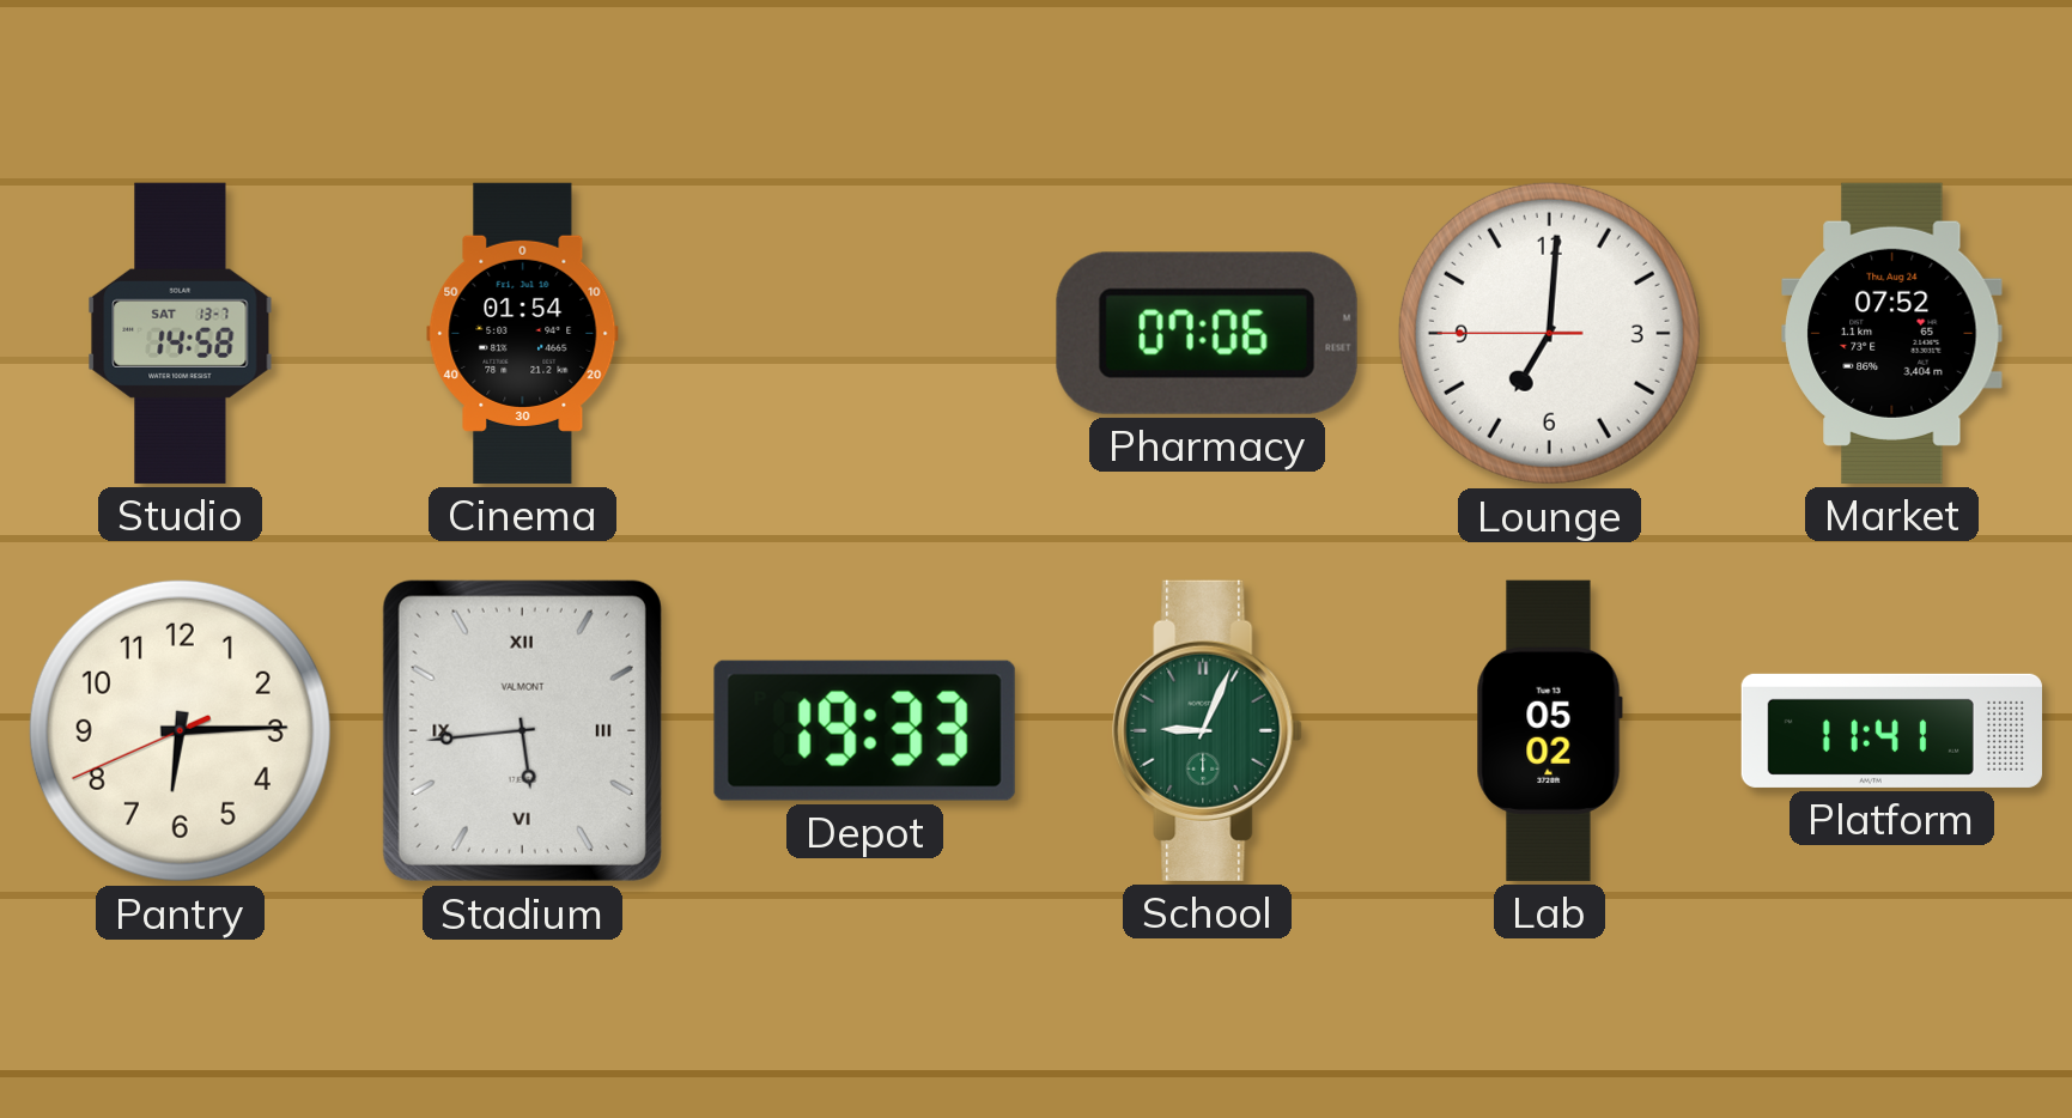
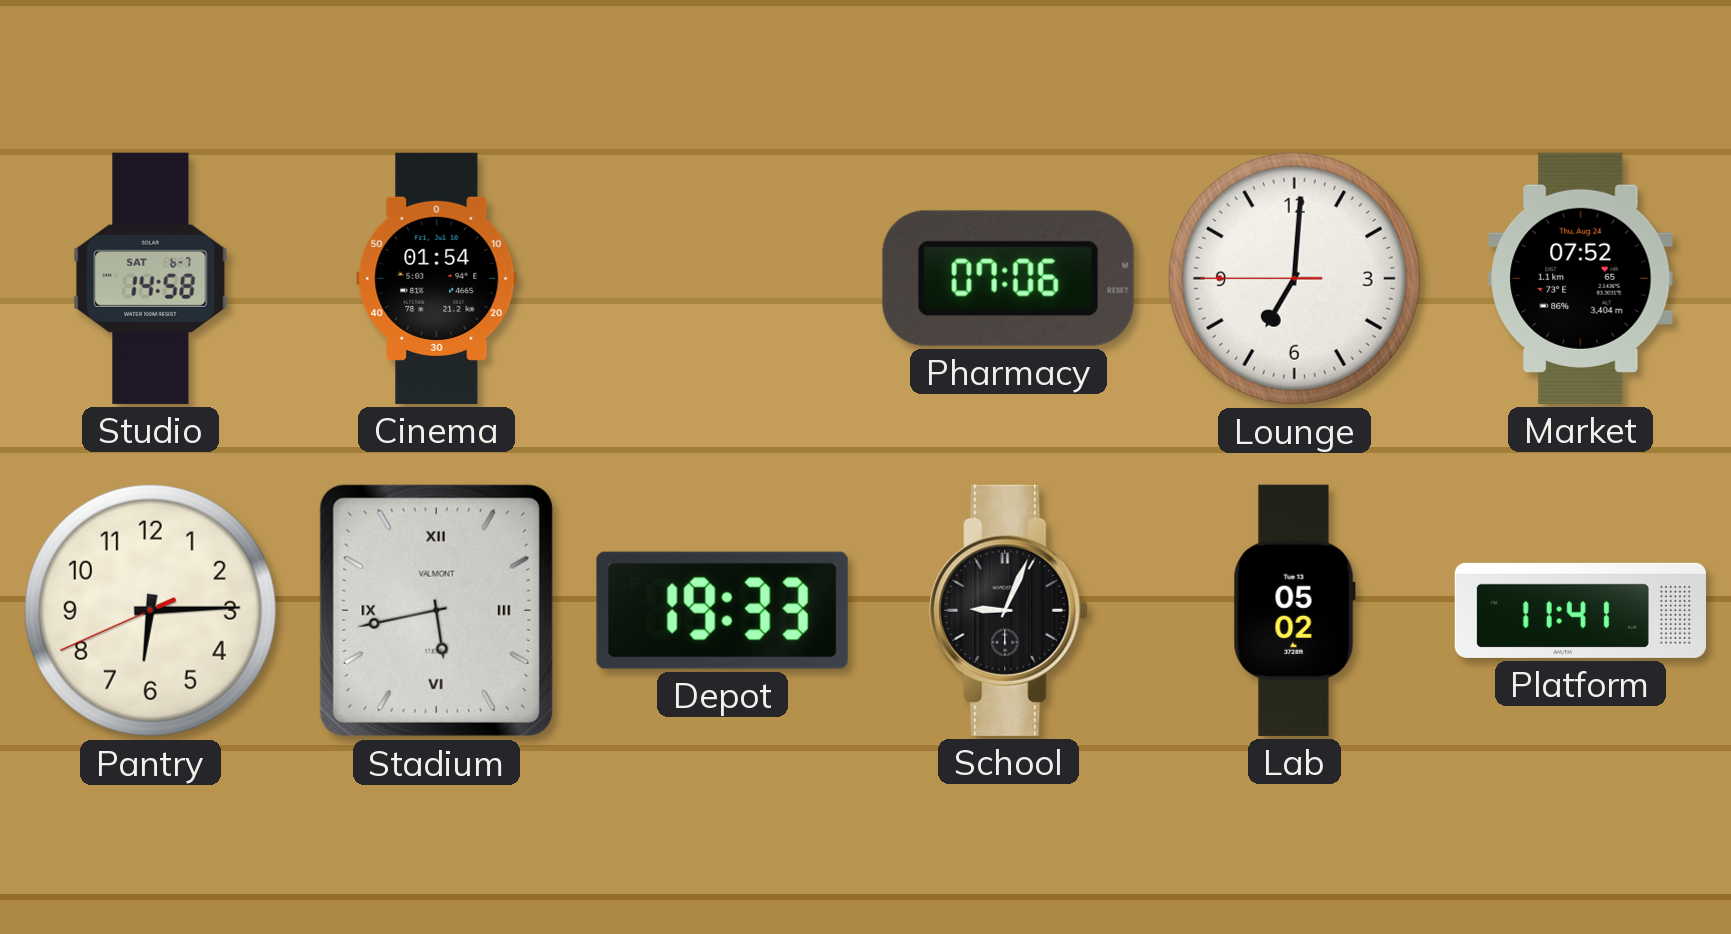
Studio date: SAT 13-7 -> SAT 6-7 (151, 278)
Stadium: 5:44 -> 5:43 (436, 610)
School dial: green -> black (1009, 610)
